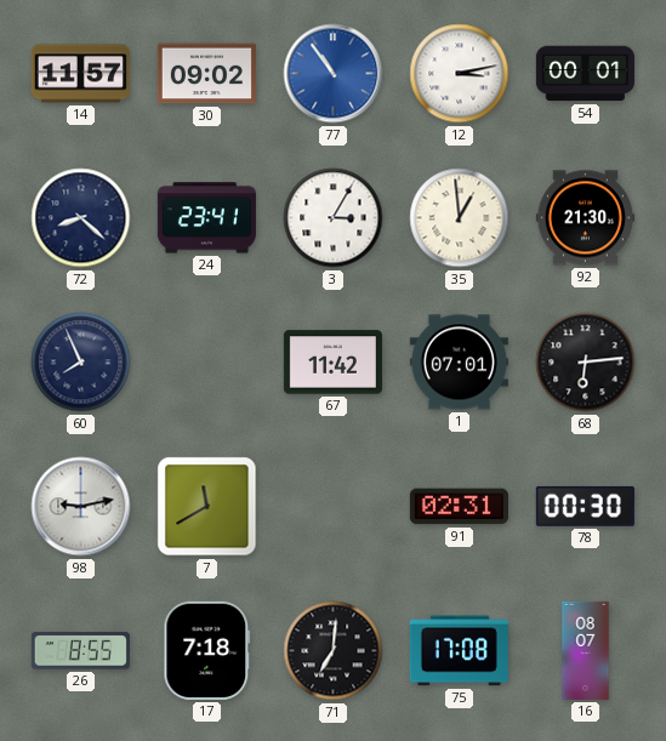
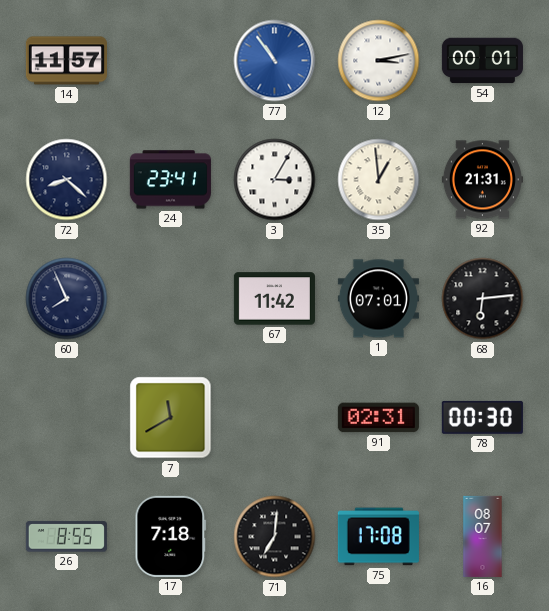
30: 09:02 -> none (206, 74)
92: 21:30 -> 21:31 (482, 180)
98: 9:13 -> none (81, 507)
